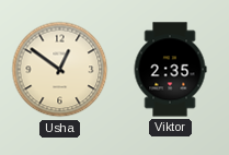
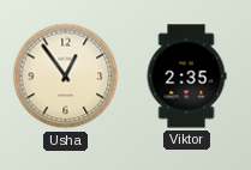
Usha: 12:51 -> 12:54 (66, 77)
